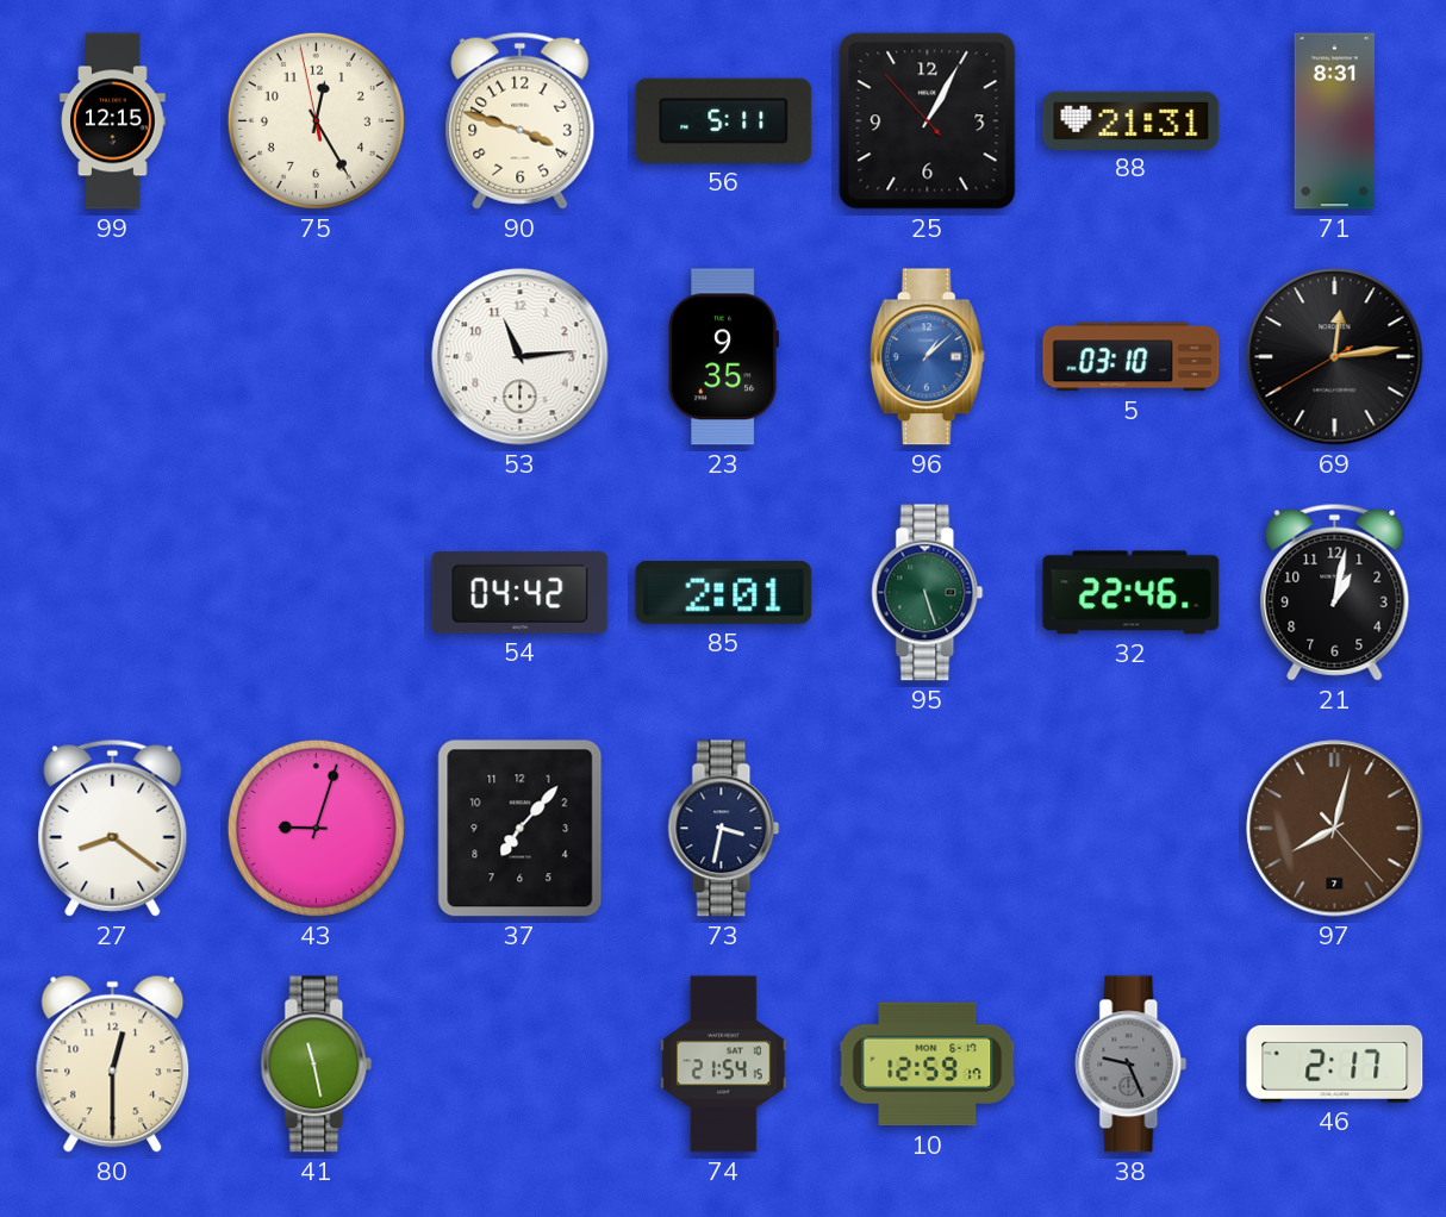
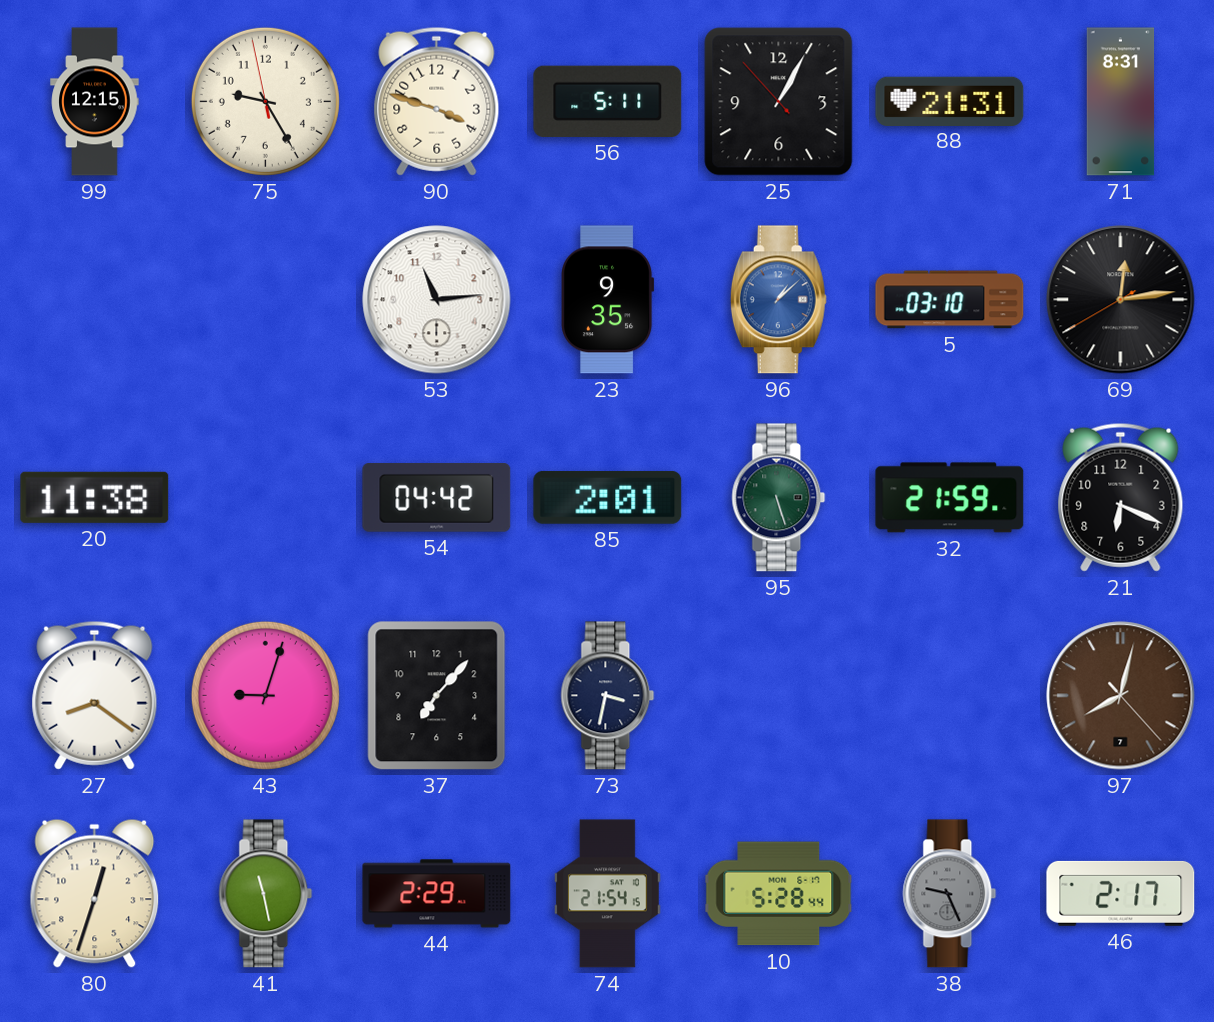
75: 12:24 -> 9:24 (265, 101)
20: none -> 11:38 (95, 497)
32: 22:46 -> 21:59 (950, 498)
21: 1:02 -> 6:19 (1121, 497)
80: 12:30 -> 12:33 (95, 893)
44: none -> 2:29 (437, 894)
10: 12:59 -> 5:28 (779, 894)
